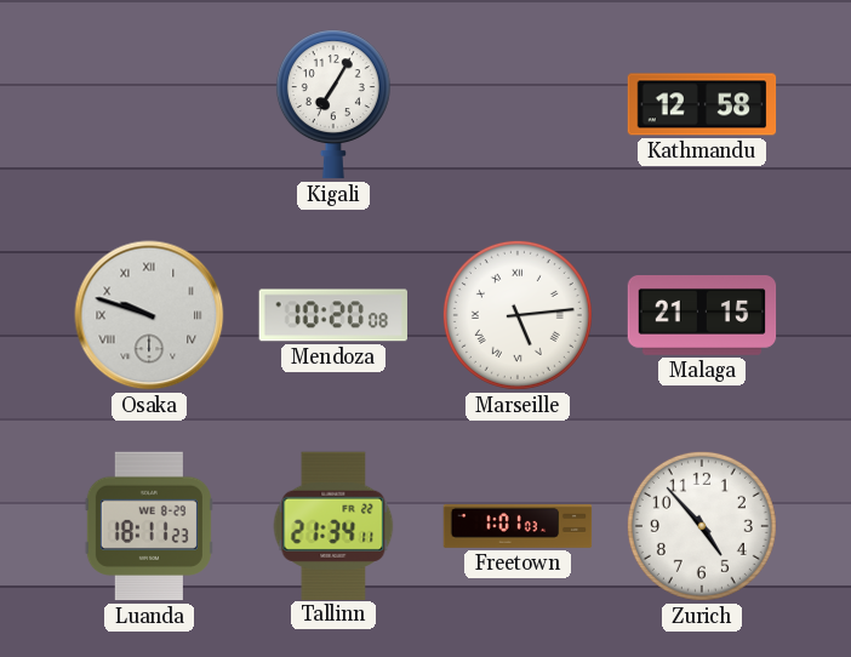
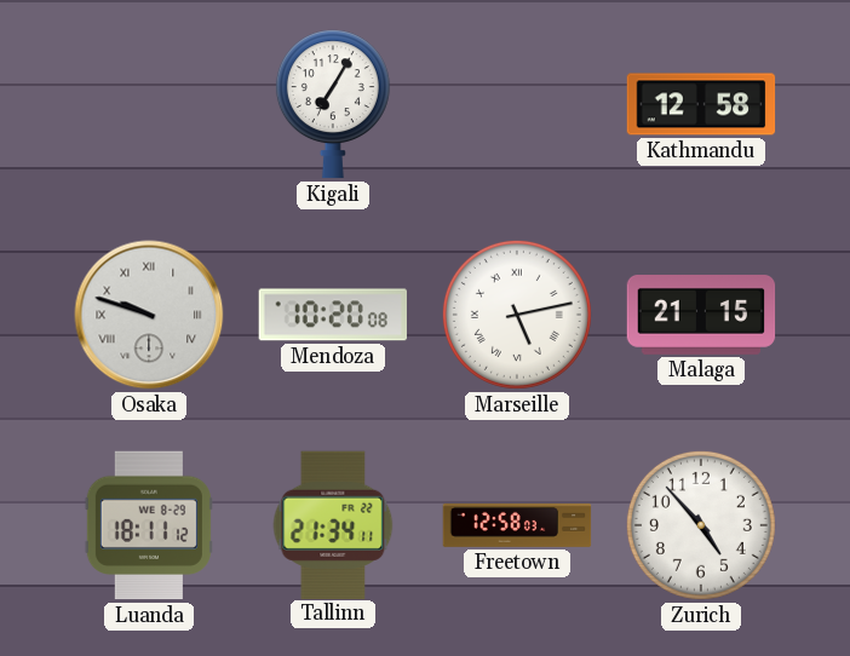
Marseille: 5:14 -> 5:13 (517, 315)
Luanda: 18:11:23 -> 18:11:12 (149, 525)
Freetown: 1:01 -> 12:58 (517, 525)
